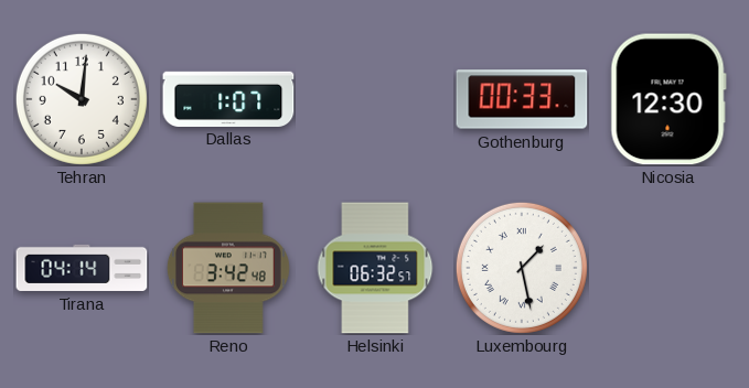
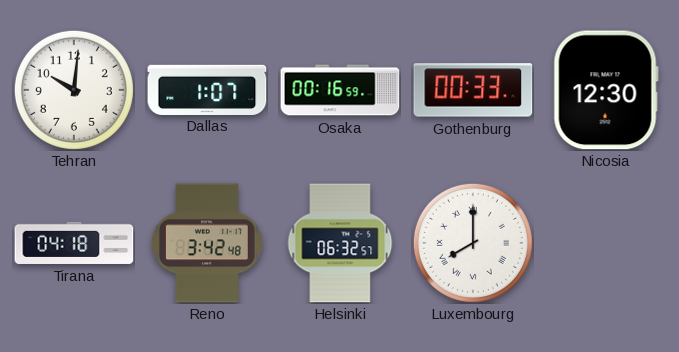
Osaka: none -> 00:16 (340, 90)
Tirana: 04:14 -> 04:18 (74, 243)
Luxembourg: 1:28 -> 8:00 (473, 243)
